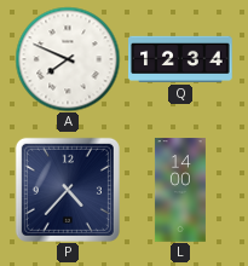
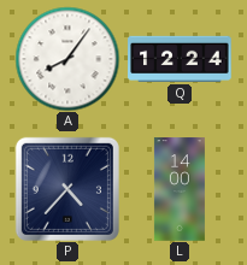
A: 7:49 -> 8:06 (67, 59)
Q: 12:34 -> 12:24 (180, 59)
